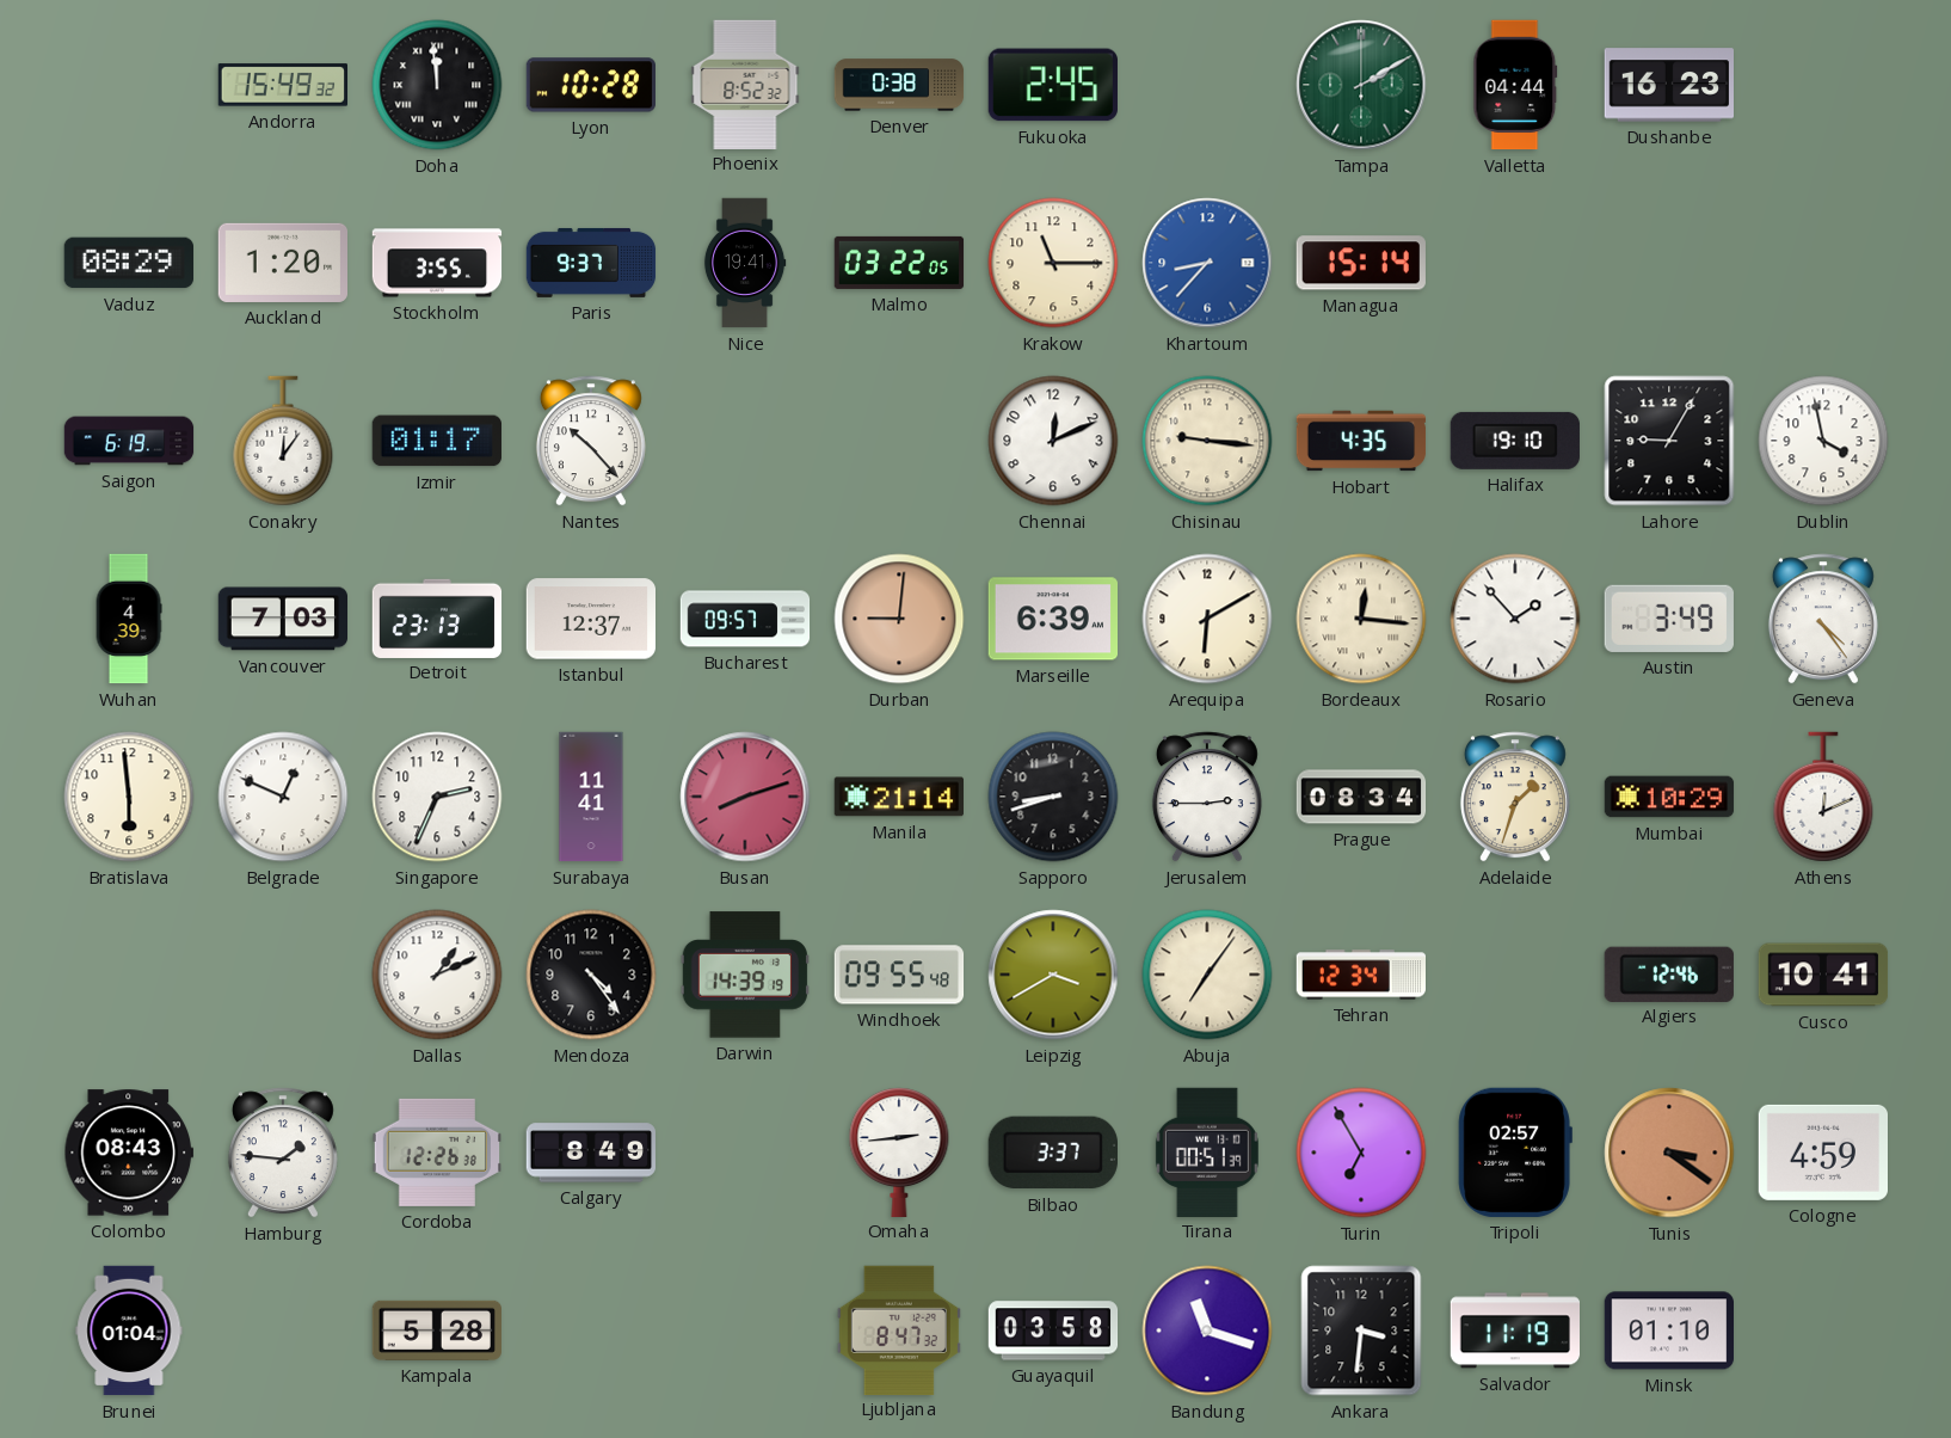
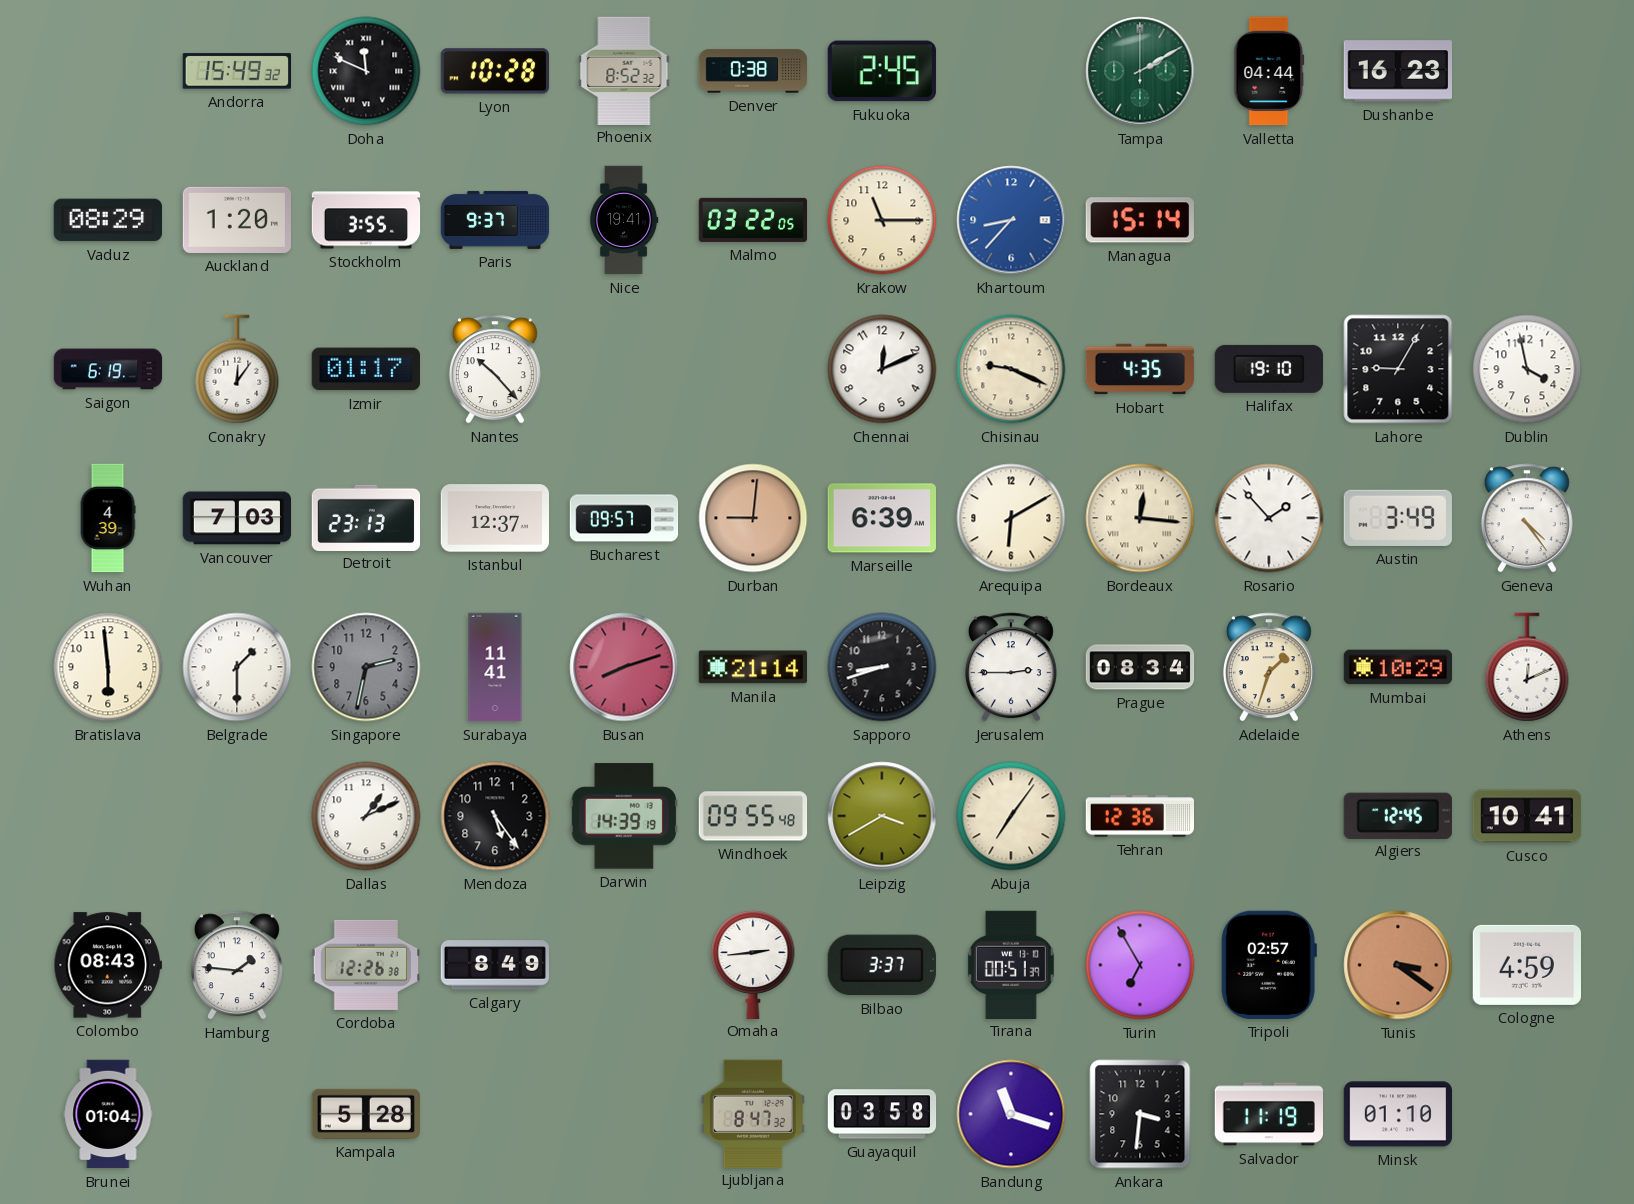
Doha: 11:59 -> 11:49 (366, 71)
Chisinau: 9:16 -> 9:19 (1011, 369)
Belgrade: 12:49 -> 1:30 (237, 667)
Singapore: 2:34 -> 2:32 (366, 667)
Singapore dial: white -> grey (366, 667)
Mendoza: 4:24 -> 5:24 (495, 816)
Tehran: 12:34 -> 12:36 (1140, 816)
Algiers: 12:46 -> 12:45 (1398, 815)
